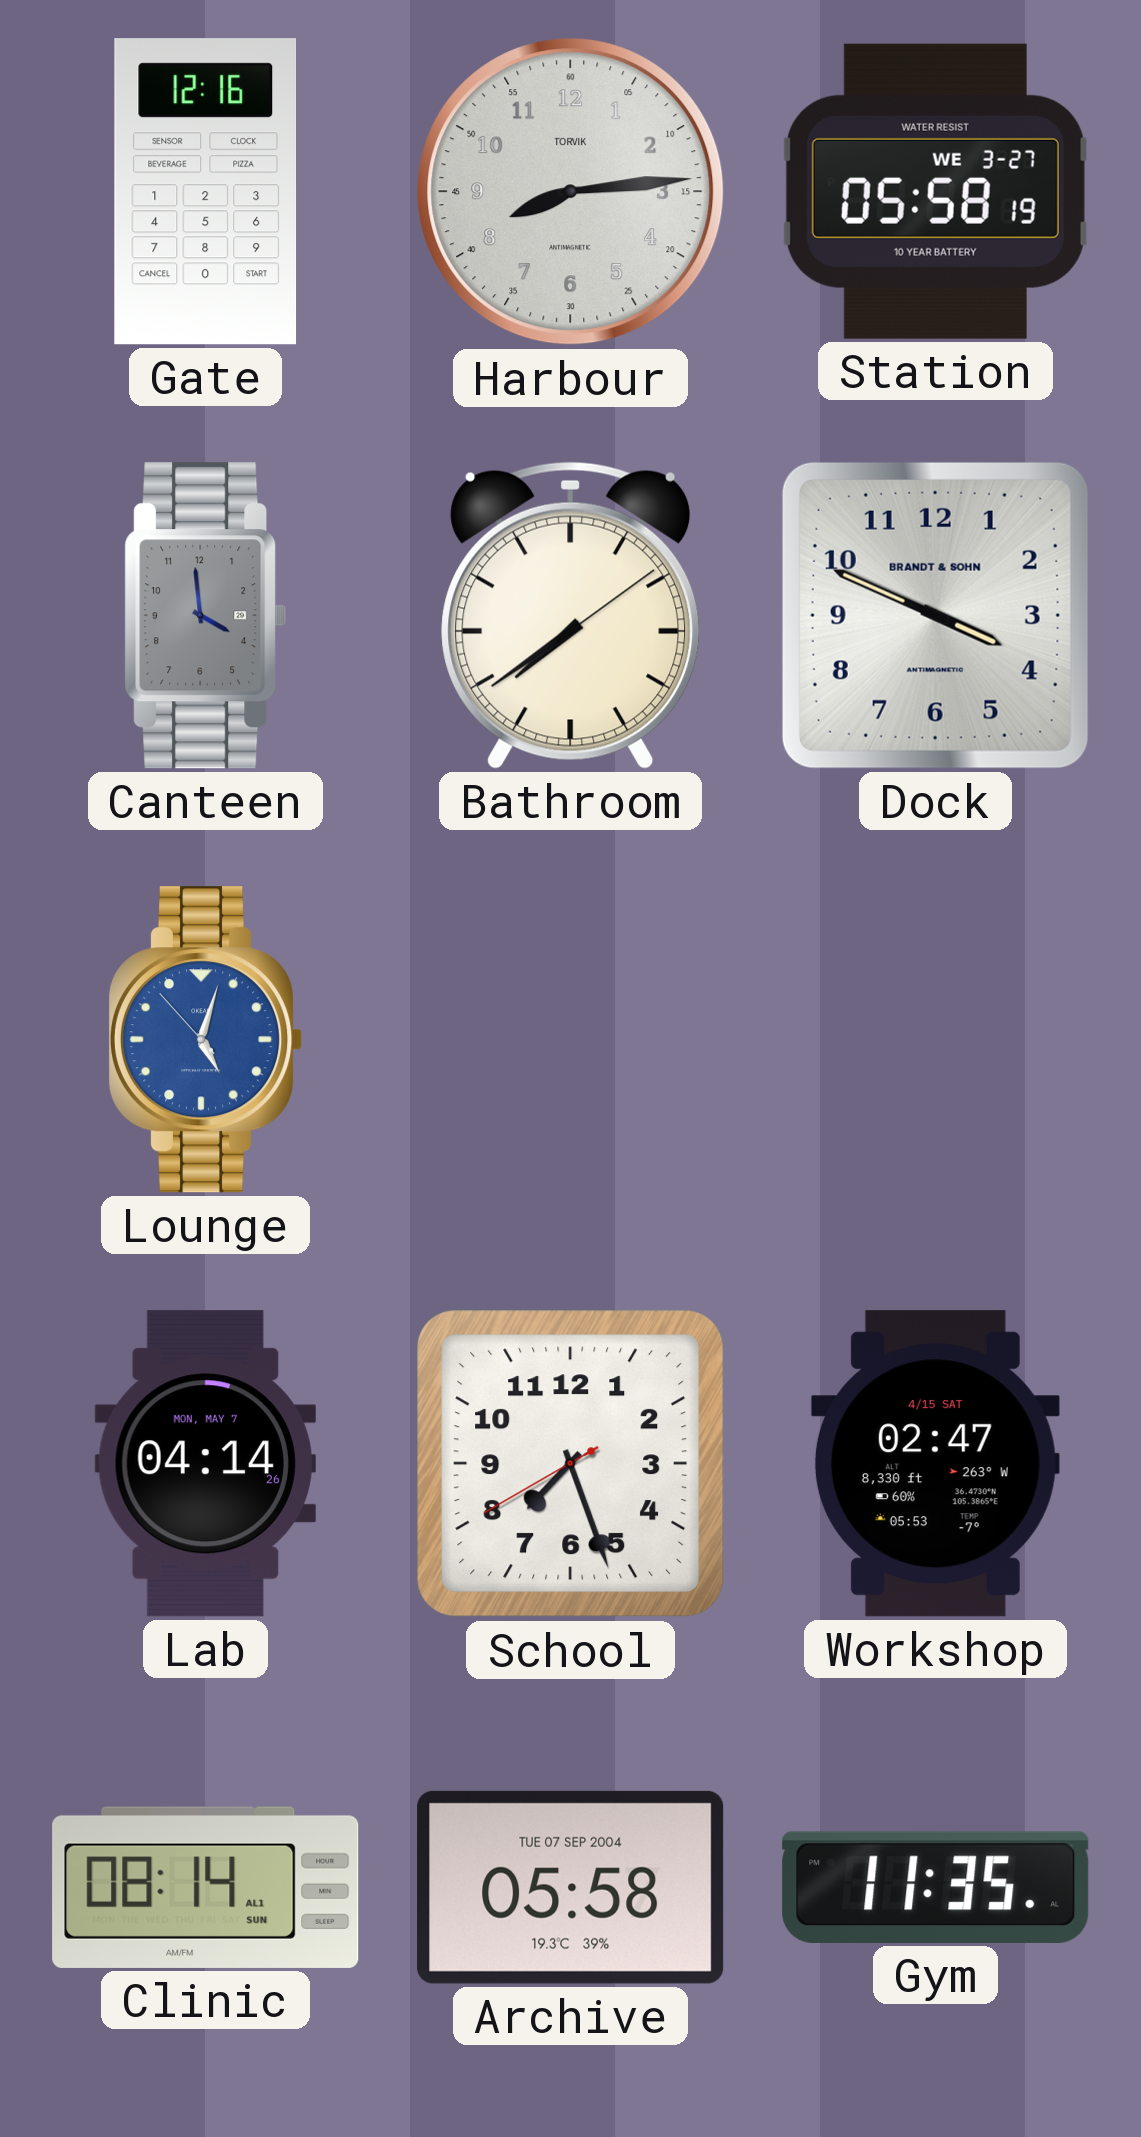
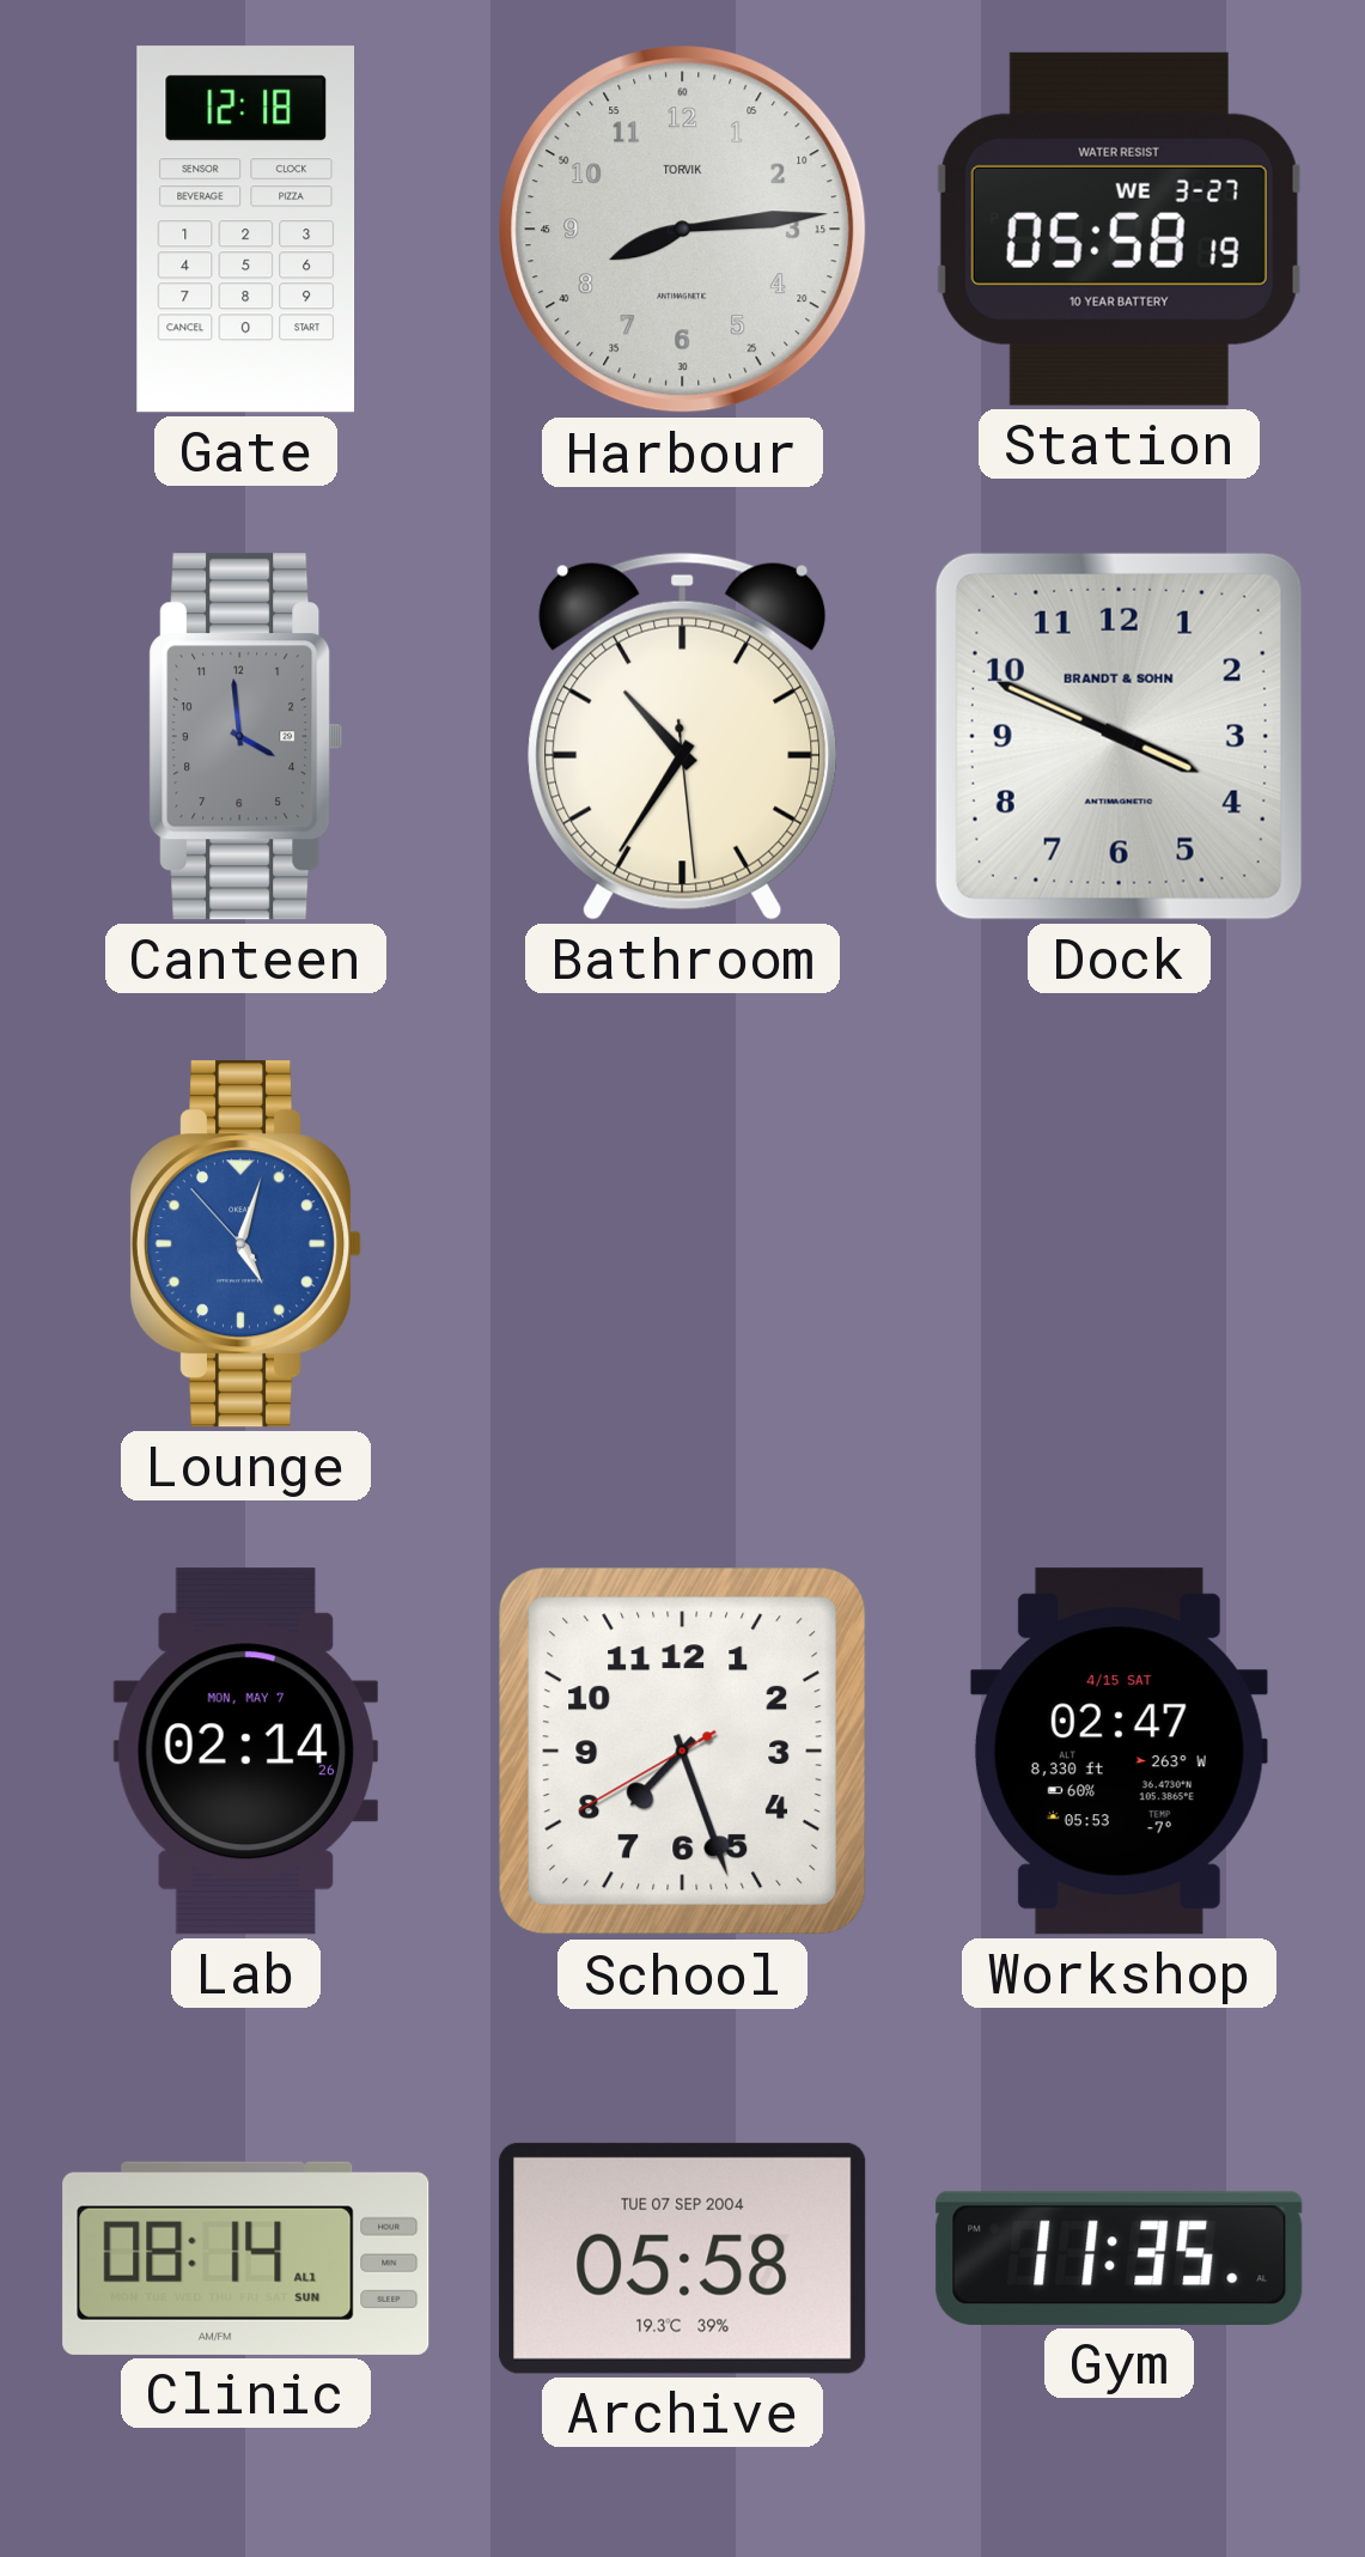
Gate: 12:16 -> 12:18 (246, 230)
Bathroom: 7:39 -> 10:35 (683, 736)
Lab: 04:14 -> 02:14 (245, 1752)
